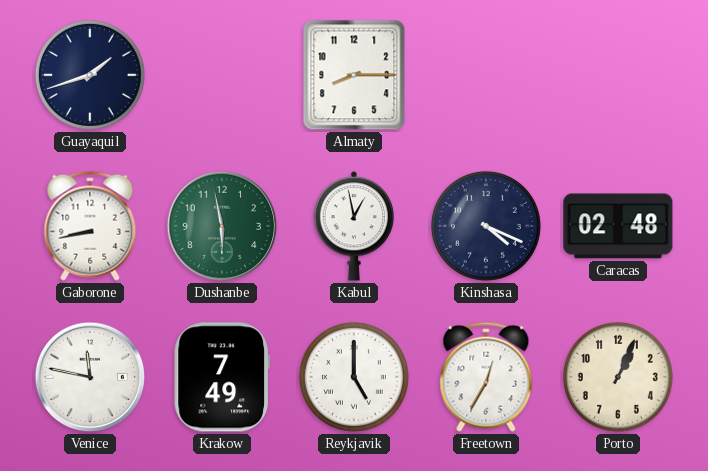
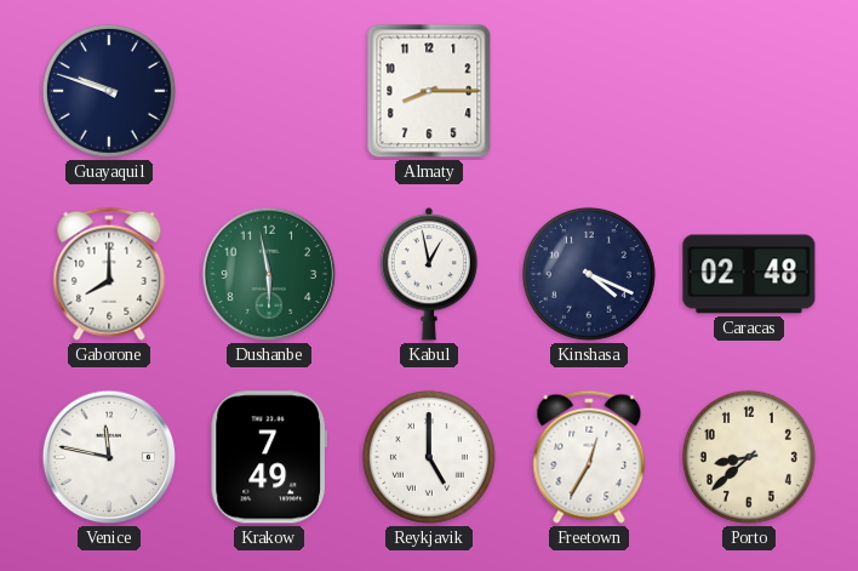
Guayaquil: 1:42 -> 9:48 (109, 91)
Gaborone: 8:43 -> 8:00 (109, 274)
Porto: 1:04 -> 8:38 (749, 457)
